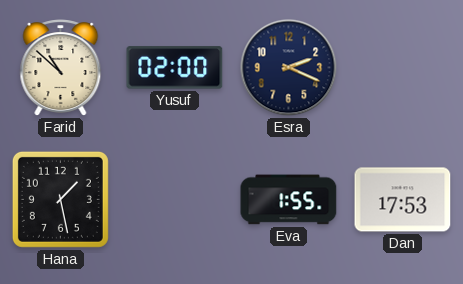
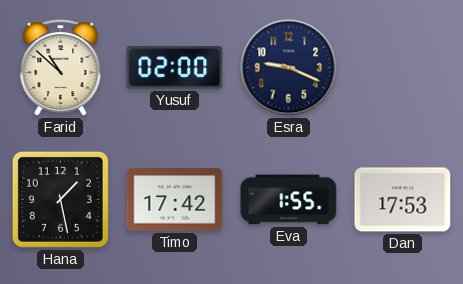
Esra: 2:19 -> 9:19 (289, 68)
Timo: none -> 17:42 (175, 200)
